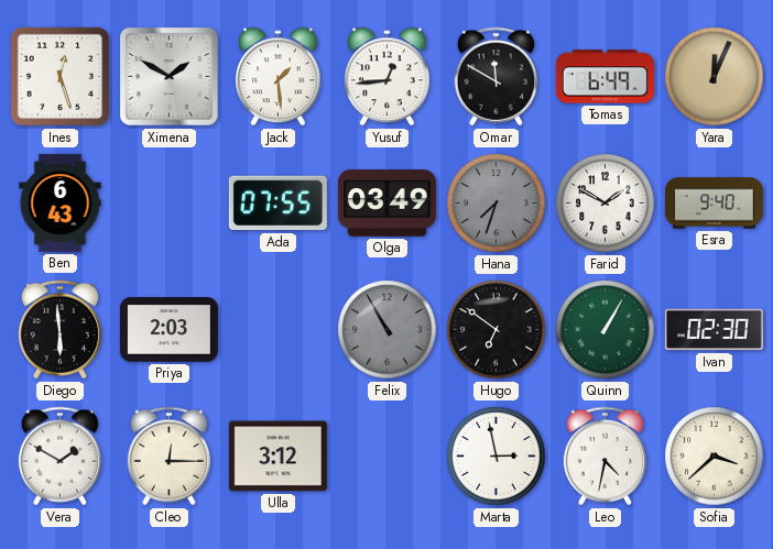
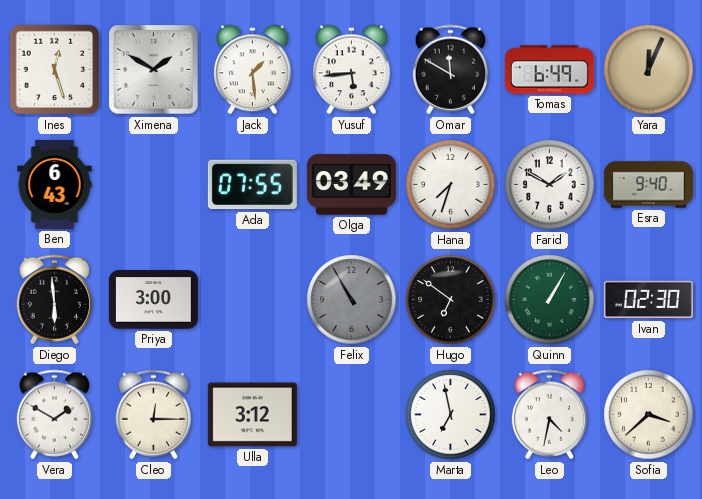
Yusuf: 12:44 -> 5:44 (352, 70)
Hana dial: grey -> white (451, 185)
Priya: 2:03 -> 3:00 (153, 300)
Marta: 2:58 -> 6:58 (451, 415)
